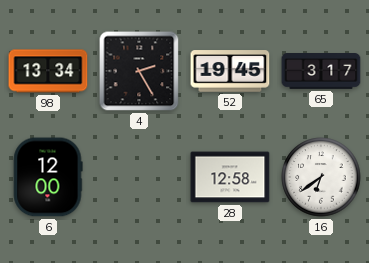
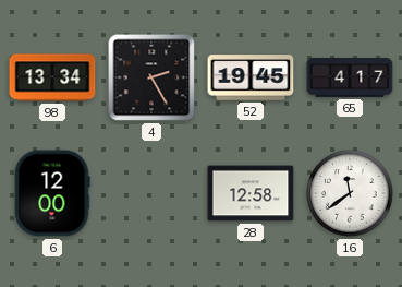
65: 3:17 -> 4:17 (350, 77)
16: 6:39 -> 11:39 (350, 193)
